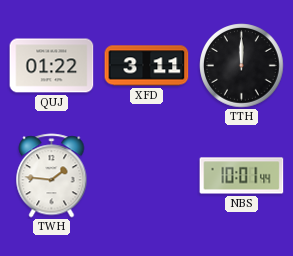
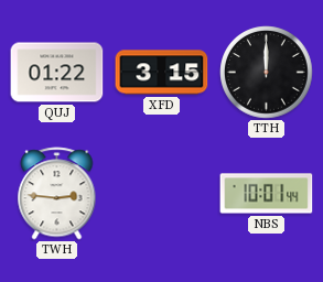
XFD: 3:11 -> 3:15 (162, 73)
TWH: 1:46 -> 2:46 (57, 194)
